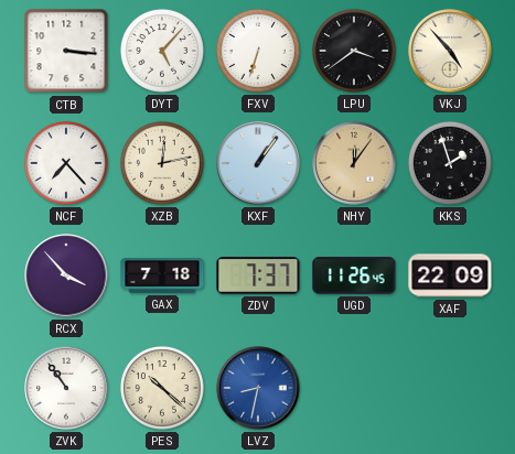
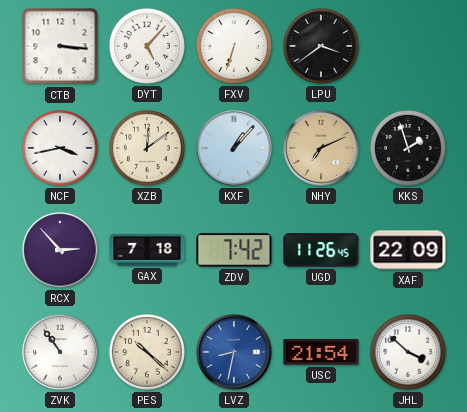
VKJ: 4:53 -> none (450, 51)
NCF: 7:23 -> 3:43 (60, 148)
XZB: 12:13 -> 12:09 (147, 148)
KXF: 1:06 -> 1:07 (234, 148)
NHY: 12:06 -> 7:11 (321, 148)
RCX: 3:53 -> 2:53 (60, 250)
ZDV: 7:37 -> 7:42 (234, 250)
USC: none -> 21:54 (321, 352)
JHL: none -> 3:52 (408, 352)
